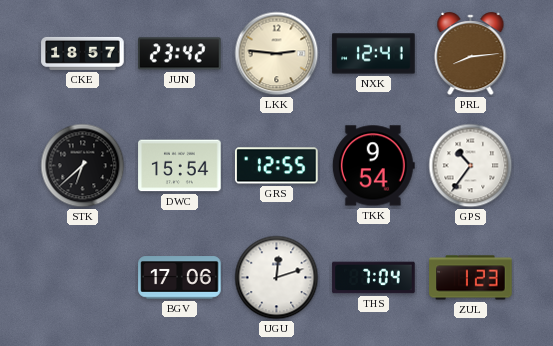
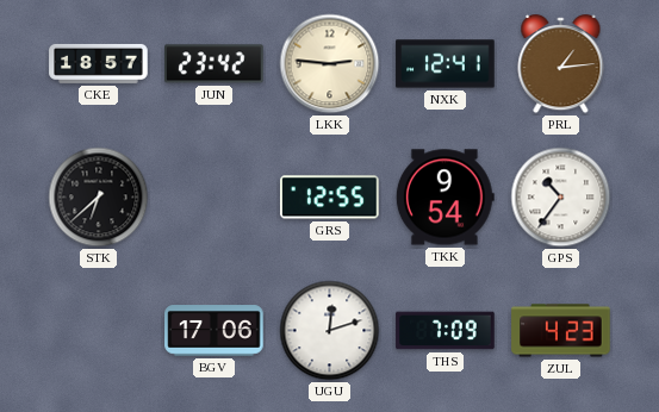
PRL: 8:14 -> 1:14 (561, 64)
DWC: 15:54 -> none (180, 166)
THS: 7:04 -> 7:09 (446, 331)
ZUL: 1:23 -> 4:23 (561, 331)
